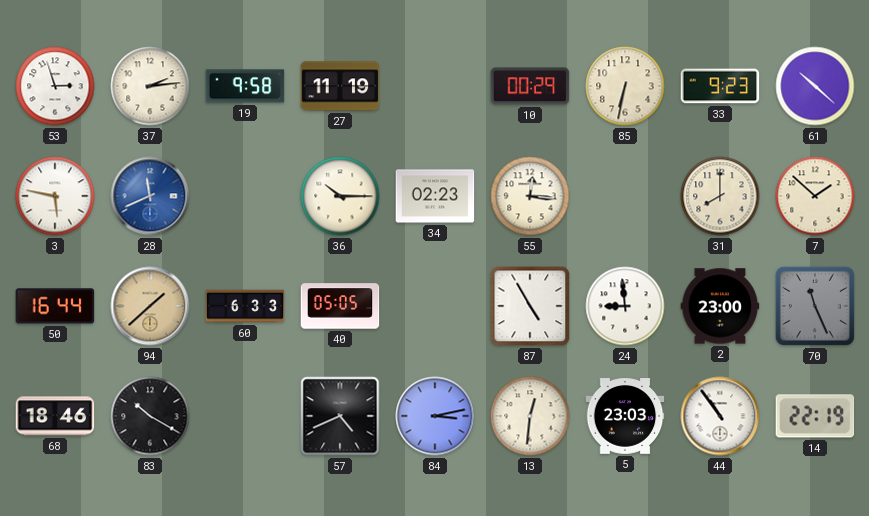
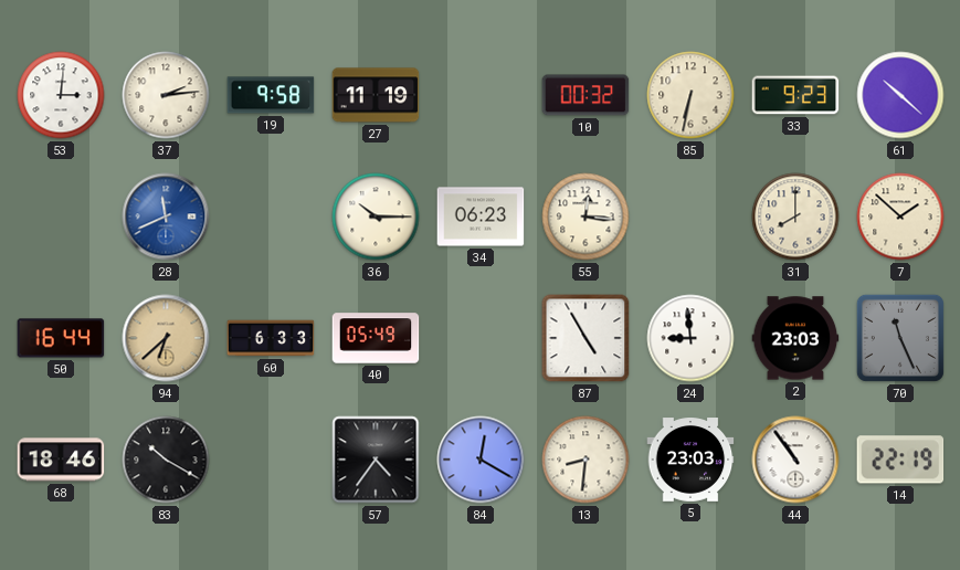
53: 2:57 -> 3:01 (61, 95)
10: 00:29 -> 00:32 (586, 95)
3: 5:47 -> none (55, 196)
34: 02:23 -> 06:23 (481, 217)
94: 1:38 -> 6:38 (166, 338)
40: 05:05 -> 05:49 (376, 338)
2: 23:00 -> 23:03 (795, 338)
57: 4:41 -> 4:36 (376, 460)
84: 3:13 -> 12:20 (481, 460)
13: 12:31 -> 8:31 (586, 460)
